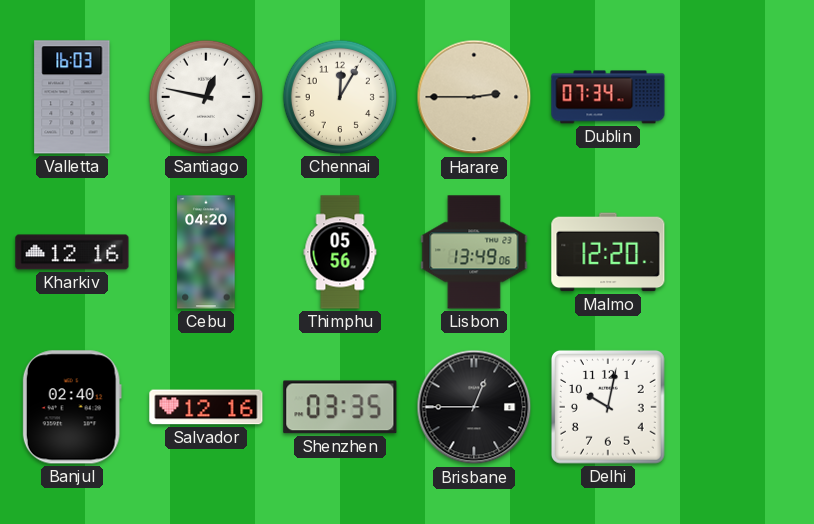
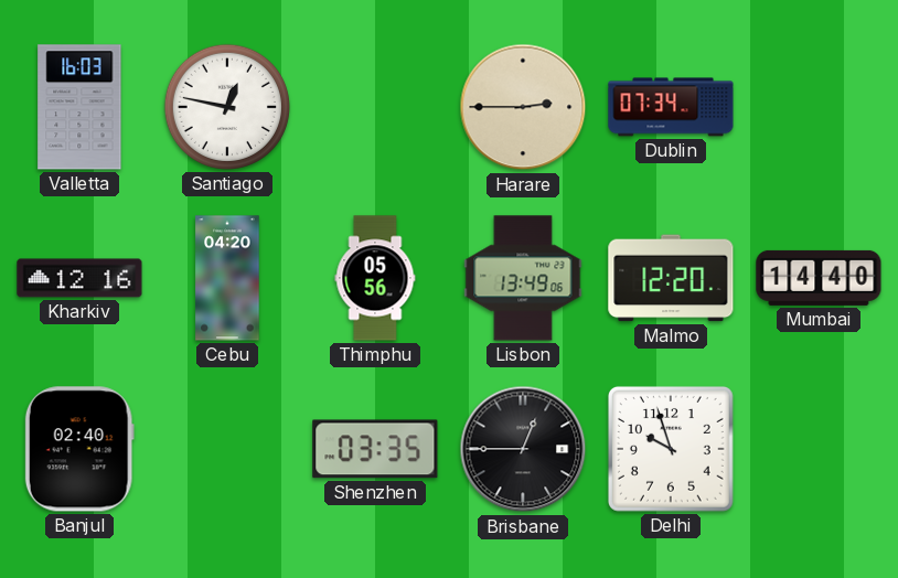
Chennai: 12:05 -> none (340, 97)
Mumbai: none -> 14:40 (819, 278)
Salvador: 12:16 -> none (206, 407)
Delhi: 10:02 -> 9:57 (671, 449)
